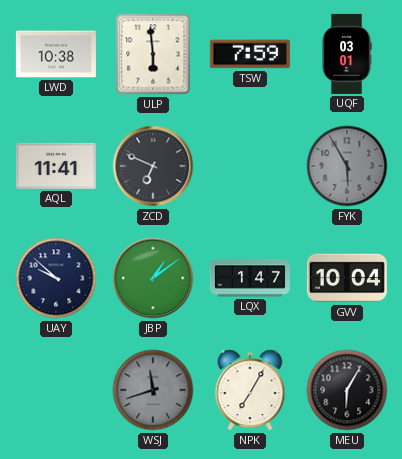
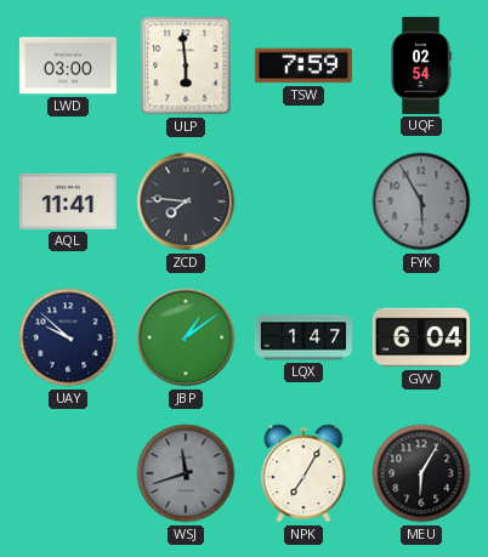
LWD: 10:38 -> 03:00 (68, 66)
UQF: 03:01 -> 02:54 (421, 66)
ZCD: 6:49 -> 7:46 (186, 201)
GVV: 10:04 -> 6:04 (421, 337)
